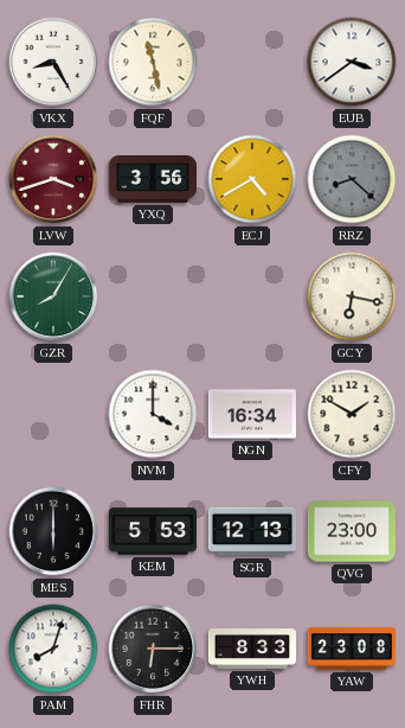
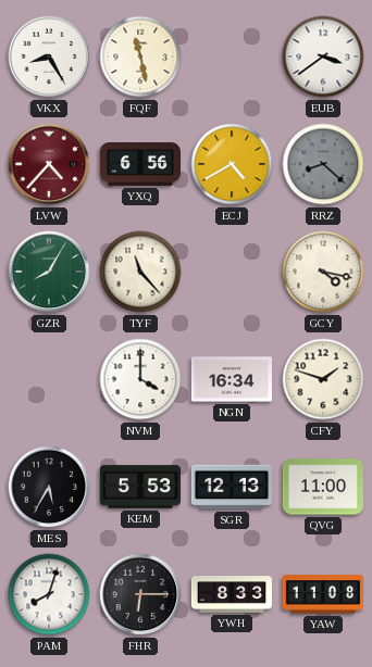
LVW: 3:42 -> 4:37 (49, 164)
YXQ: 3:56 -> 6:56 (139, 165)
TYF: none -> 11:23 (140, 272)
GCY: 6:17 -> 4:17 (323, 272)
CFY: 1:50 -> 1:48 (323, 379)
MES: 6:00 -> 5:35 (49, 487)
QVG: 23:00 -> 11:00 (323, 487)
YAW: 23:08 -> 11:08 (322, 594)
